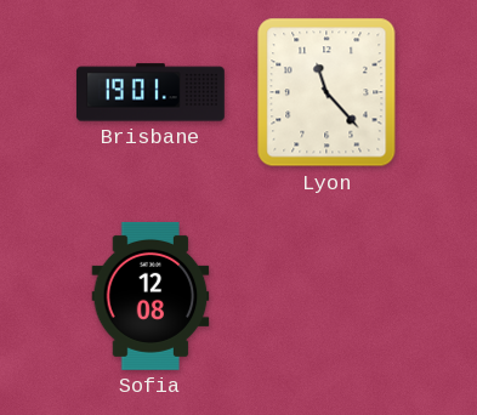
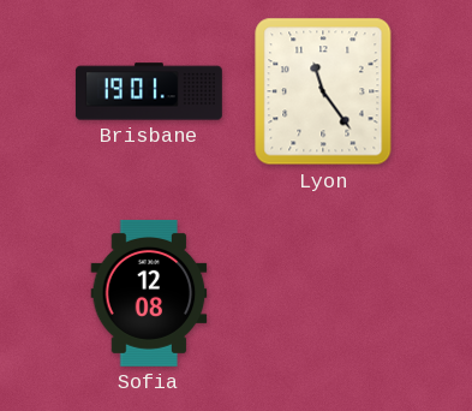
Lyon: 11:23 -> 11:24 (323, 91)
